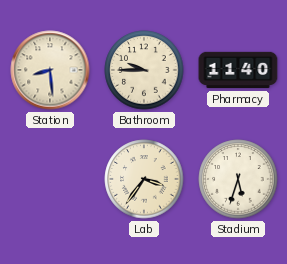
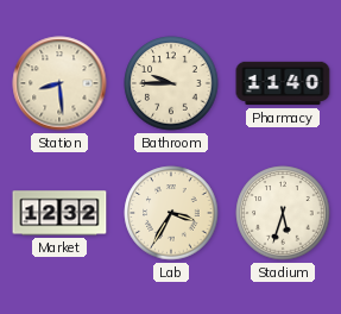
Market: none -> 12:32 (59, 213)
Lab: 3:36 -> 3:35 (171, 213)
